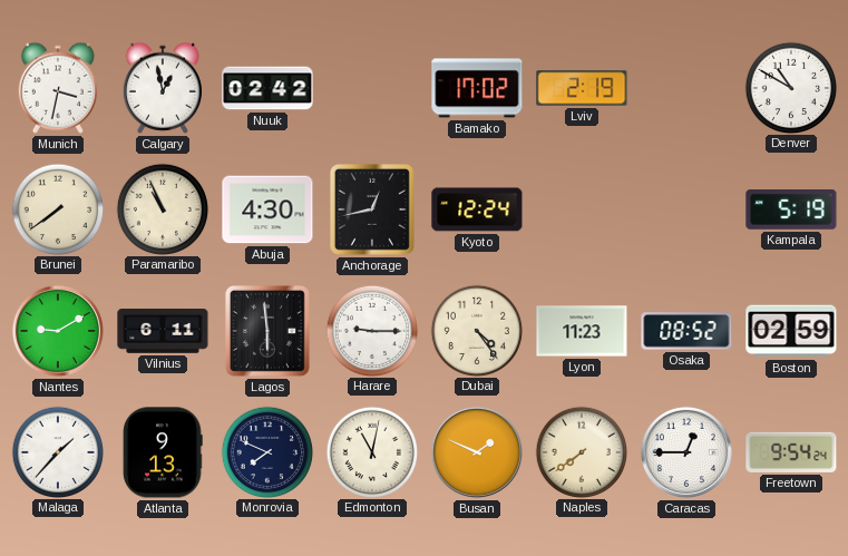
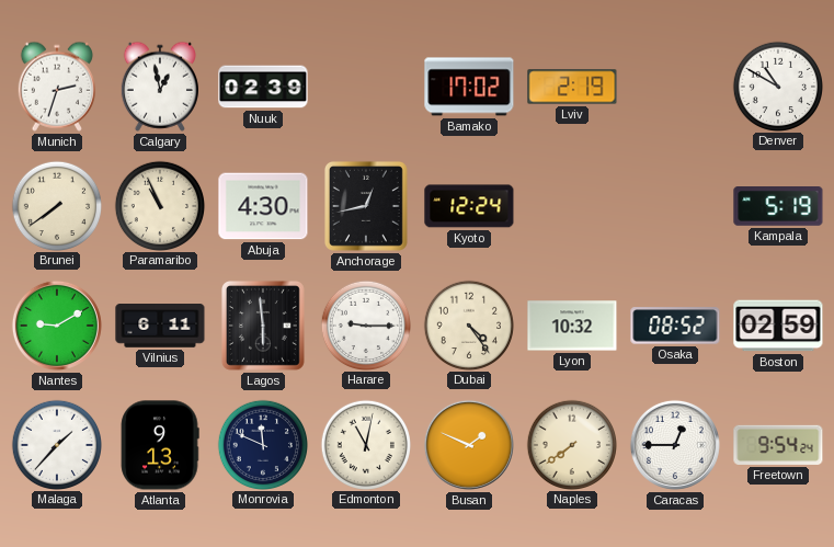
Munich: 3:32 -> 2:33 (57, 87)
Nuuk: 02:42 -> 02:39 (263, 87)
Lyon: 11:23 -> 10:32 (572, 326)
Monrovia: 7:49 -> 11:49 (262, 444)
